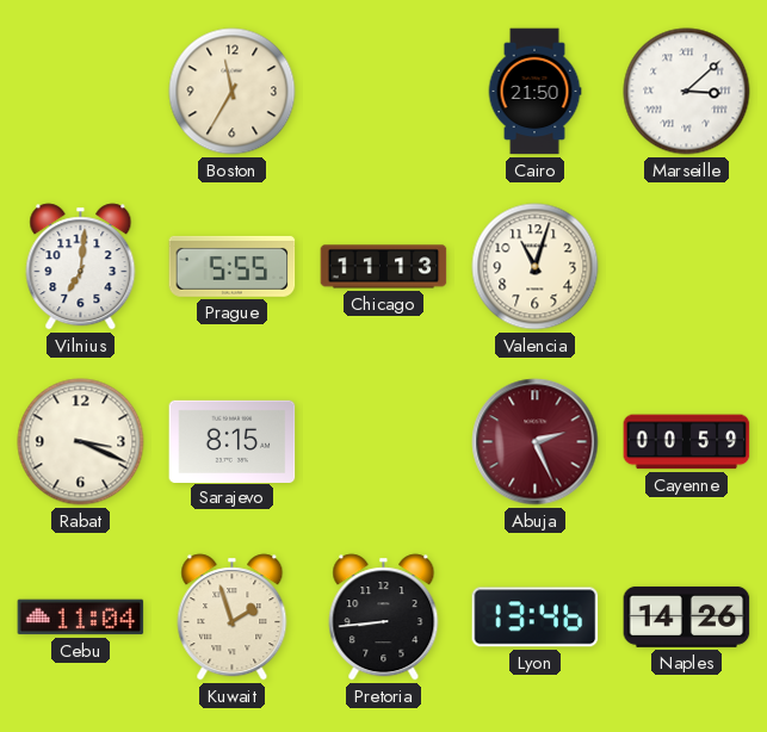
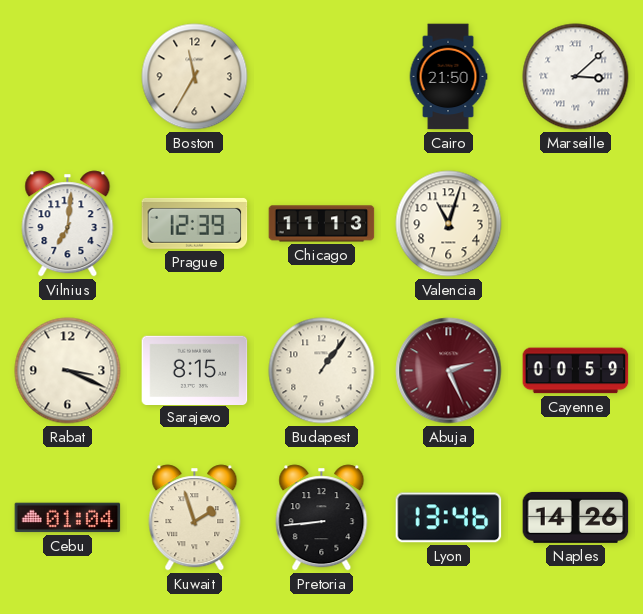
Prague: 5:55 -> 12:39 (195, 223)
Budapest: none -> 1:06 (322, 371)
Cebu: 11:04 -> 01:04 (68, 518)
